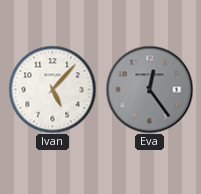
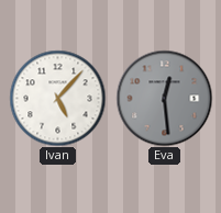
Eva: 12:24 -> 12:29 (164, 98)
